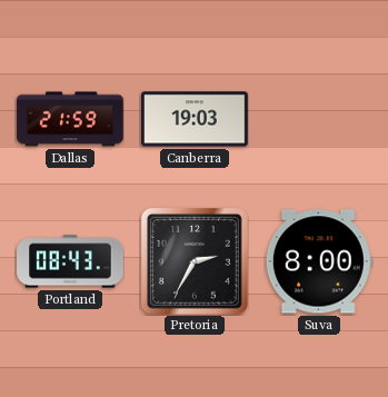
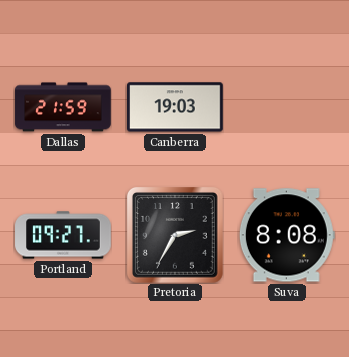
Portland: 08:43 -> 09:27 (63, 235)
Suva: 8:00 -> 8:08 (287, 235)
